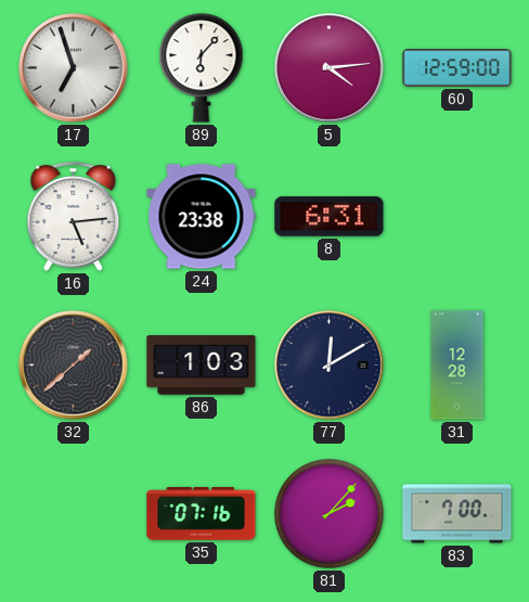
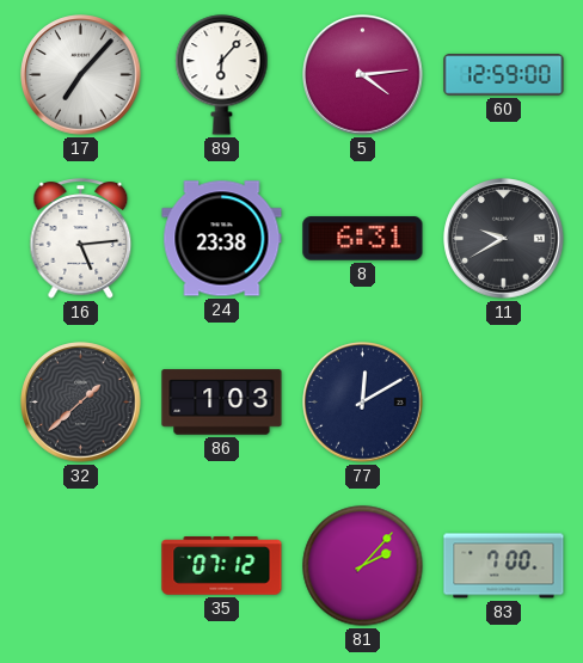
17: 6:57 -> 7:07 (81, 75)
11: none -> 9:40 (504, 239)
31: 12:28 -> none (457, 366)
35: 07:16 -> 07:12 (222, 566)
